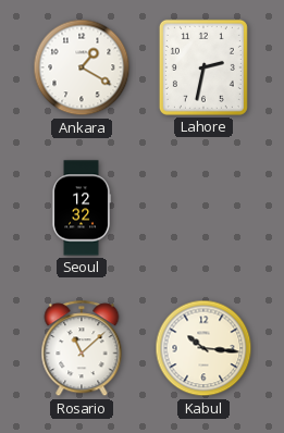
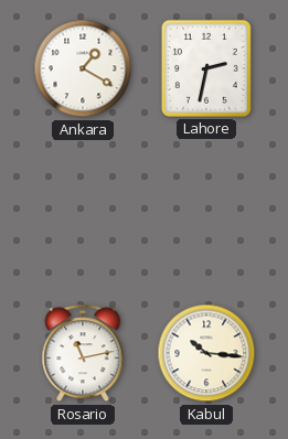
Seoul: 12:32 -> none (82, 208)
Rosario: 11:08 -> 11:13 (83, 354)
